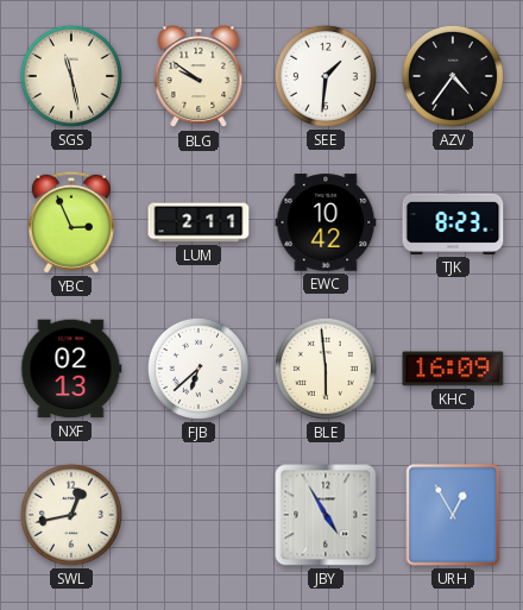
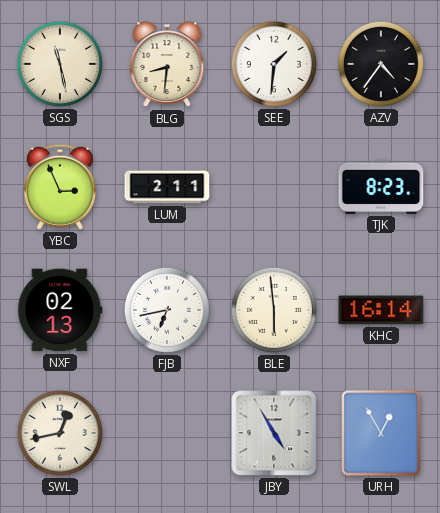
BLG: 9:51 -> 8:31 (167, 65)
EWC: 10:42 -> none (326, 222)
FJB: 6:38 -> 6:43 (167, 310)
KHC: 16:09 -> 16:14 (381, 310)
